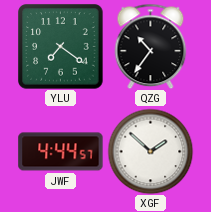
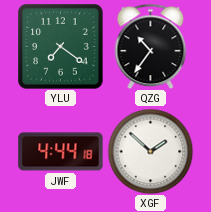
JWF: 4:44:57 -> 4:44:18 (61, 152)
